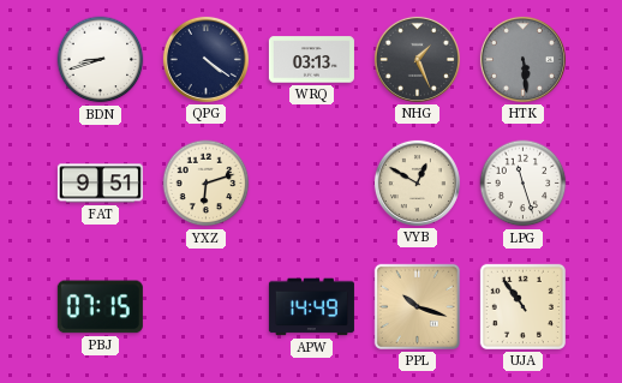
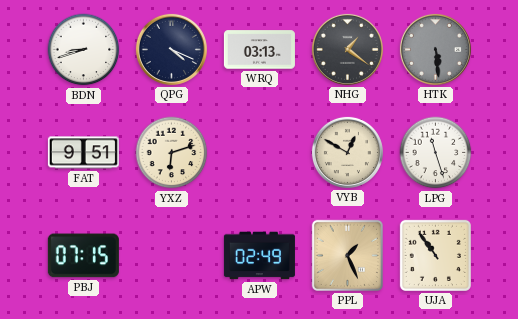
QPG: 4:21 -> 4:19 (171, 49)
NHG: 1:26 -> 1:21 (347, 49)
APW: 14:49 -> 02:49 (259, 256)
PPL: 10:18 -> 1:26 (347, 255)
